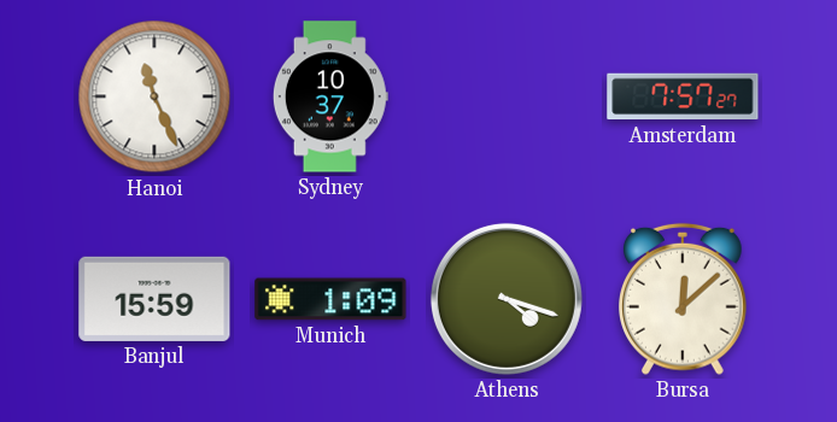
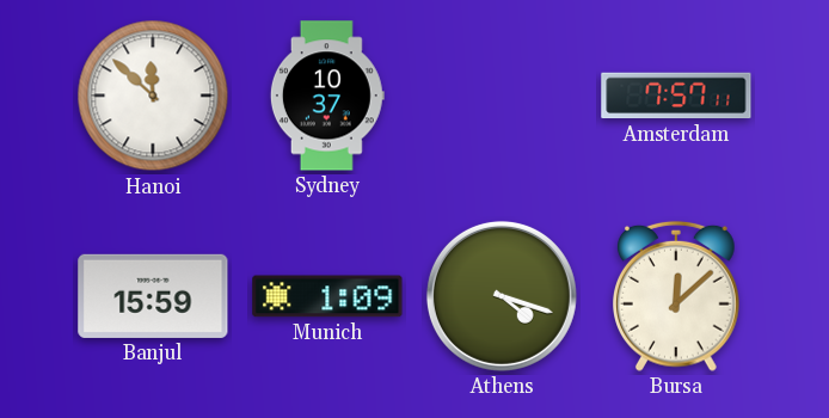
Hanoi: 11:26 -> 11:52 (153, 96)
Amsterdam: 7:57:27 -> 7:57:11 (676, 96)
